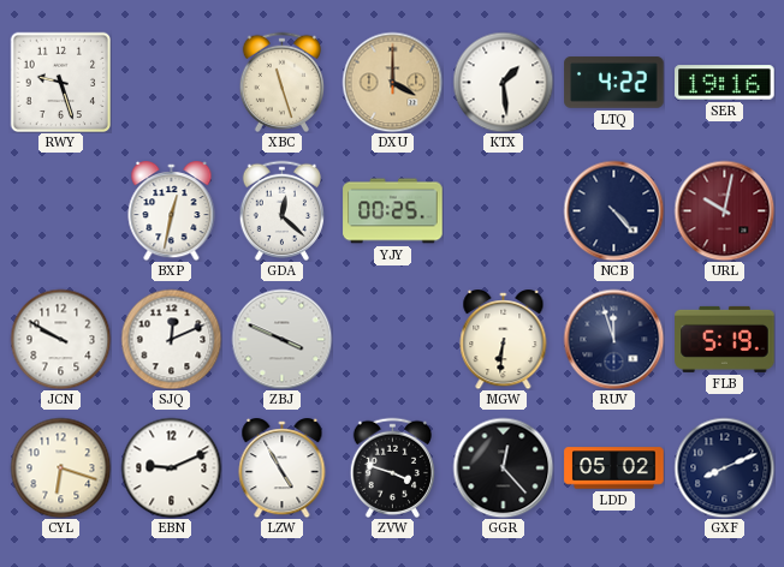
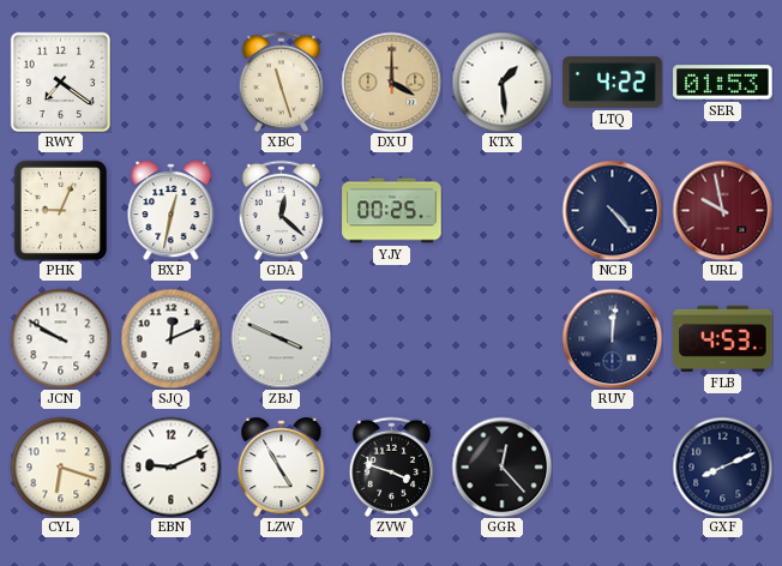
RWY: 9:27 -> 7:21 (60, 82)
SER: 19:16 -> 01:53 (723, 83)
PHK: none -> 9:04 (60, 210)
URL: 10:02 -> 9:58 (722, 210)
MGW: 6:31 -> none (504, 340)
RUV: 11:57 -> 12:01 (612, 338)
FLB: 5:19 -> 4:53 (723, 338)
LDD: 05:02 -> none (614, 468)
